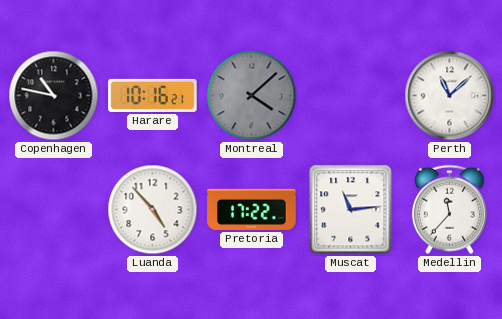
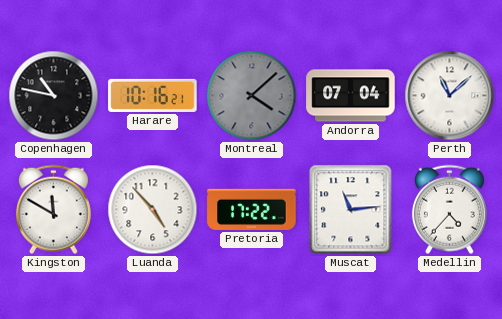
Andorra: none -> 07:04 (351, 96)
Kingston: none -> 11:50 (53, 210)
Medellin: 11:37 -> 4:37 (449, 210)
